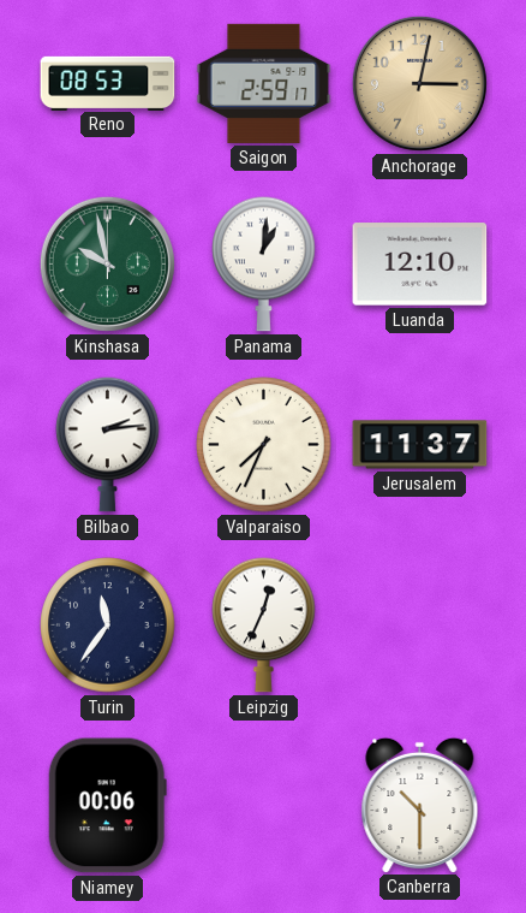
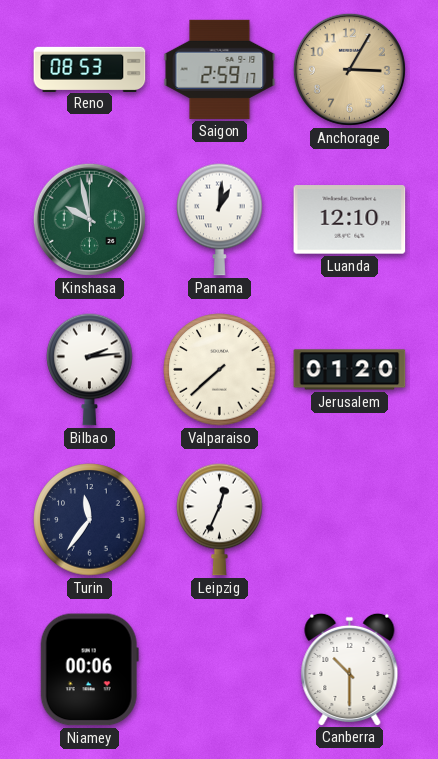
Anchorage: 3:02 -> 3:05 (349, 69)
Valparaiso: 7:34 -> 7:38 (220, 370)
Jerusalem: 11:37 -> 01:20 (350, 370)
